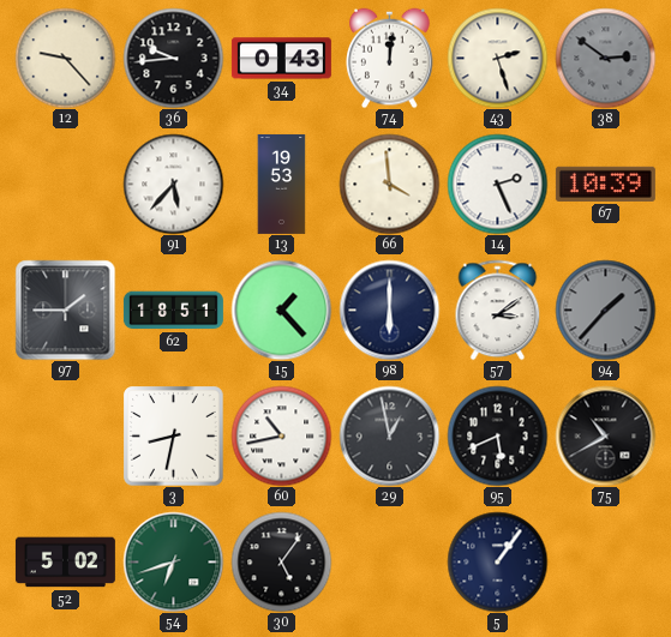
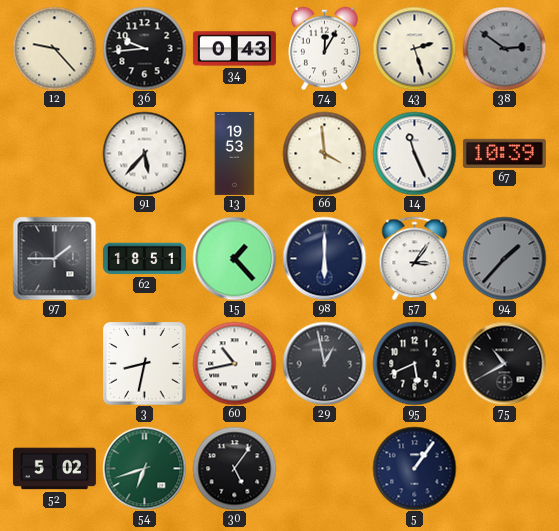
74: 12:01 -> 12:05 (325, 48)
14: 2:26 -> 11:26 (414, 153)
57: 3:09 -> 3:06 (415, 258)
